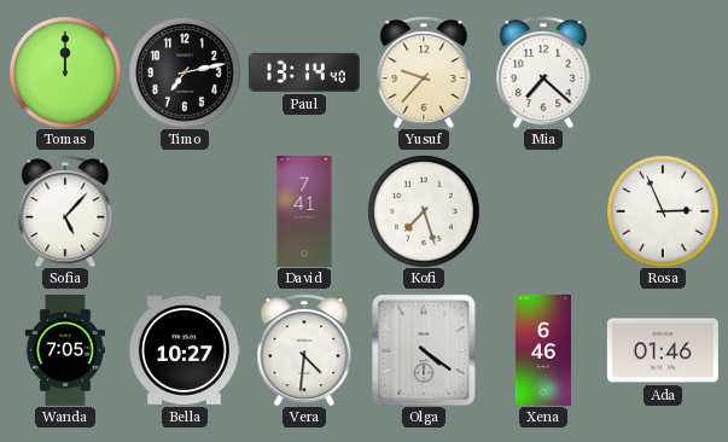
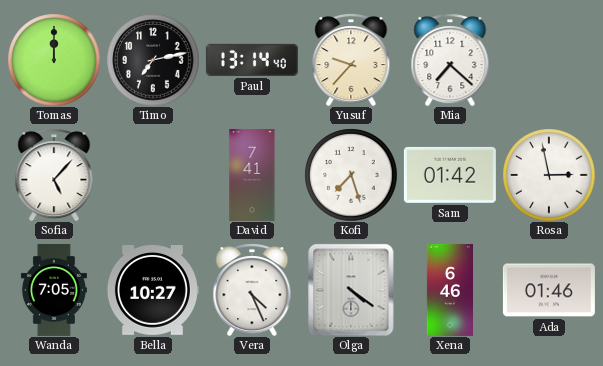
Sam: none -> 01:42 (450, 175)
Rosa: 2:56 -> 2:58 (549, 175)
Vera: 4:31 -> 4:26 (252, 290)
